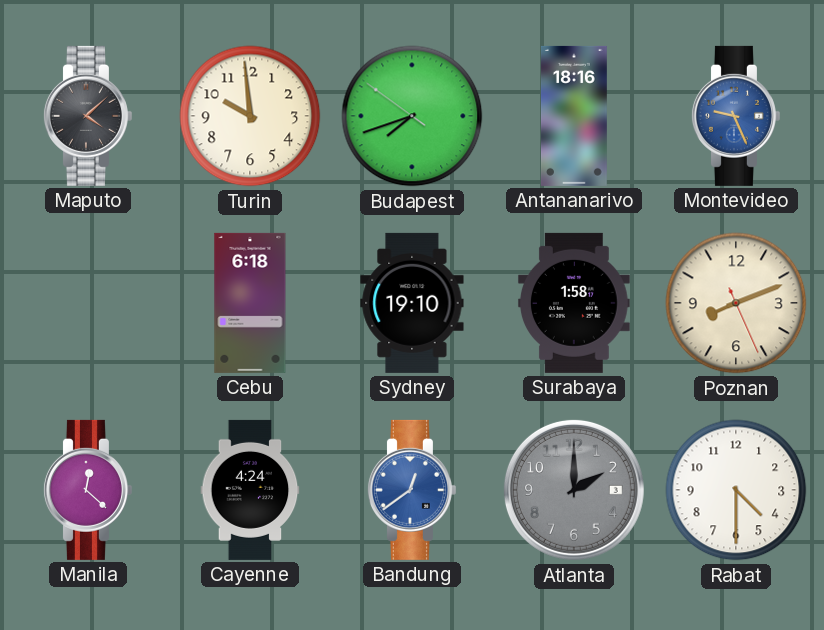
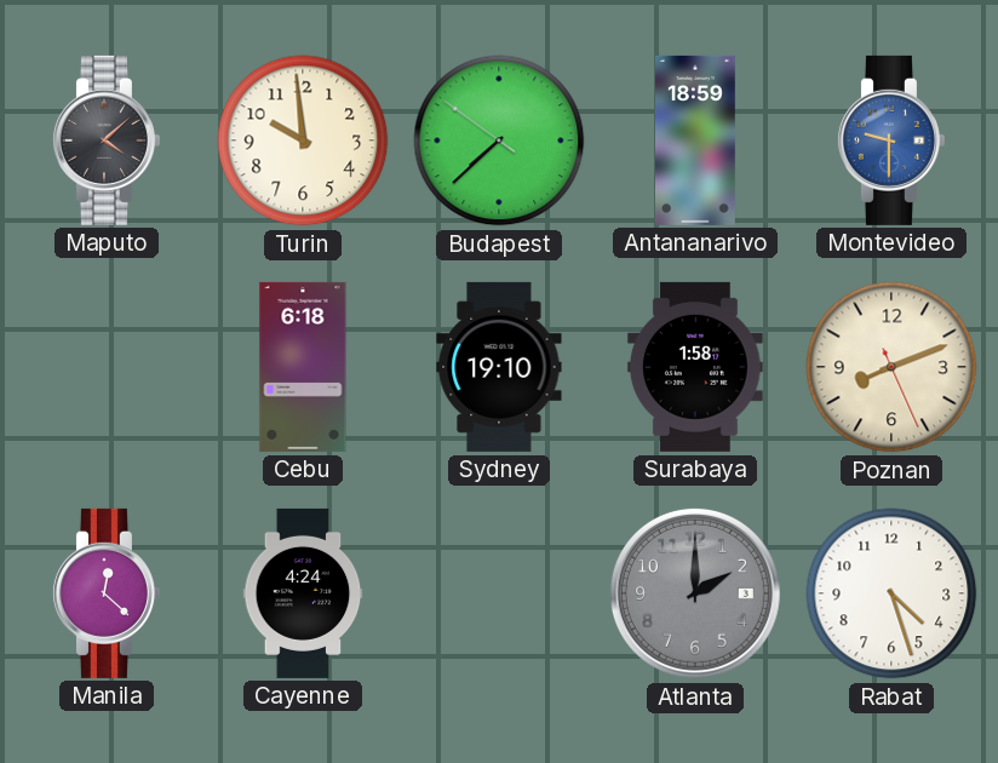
Budapest: 7:41 -> 7:37 (499, 140)
Antananarivo: 18:16 -> 18:59 (695, 140)
Montevideo: 9:26 -> 9:30 (890, 140)
Bandung: 12:39 -> none (411, 490)
Rabat: 4:30 -> 4:27 (891, 593)
